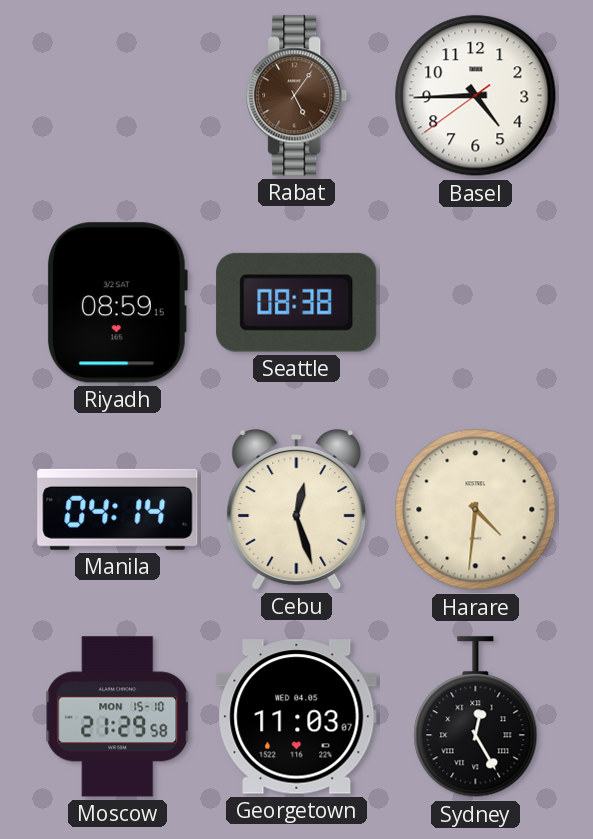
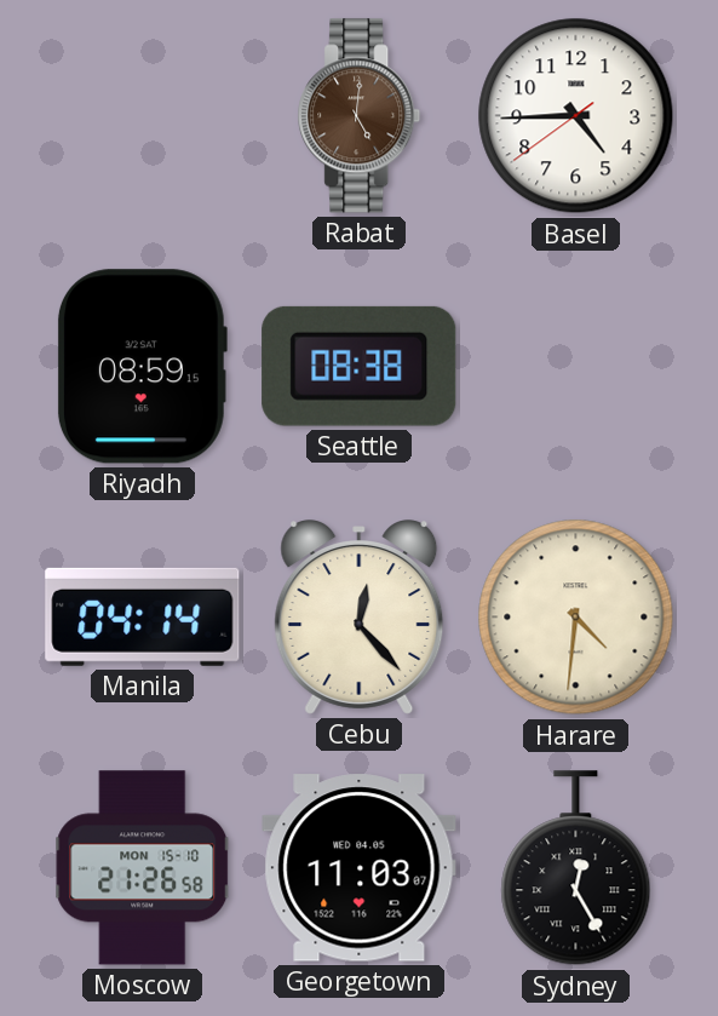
Rabat: 5:06 -> 5:01 (360, 116)
Cebu: 12:27 -> 12:23 (360, 618)
Moscow: 21:29 -> 21:26 (143, 868)
